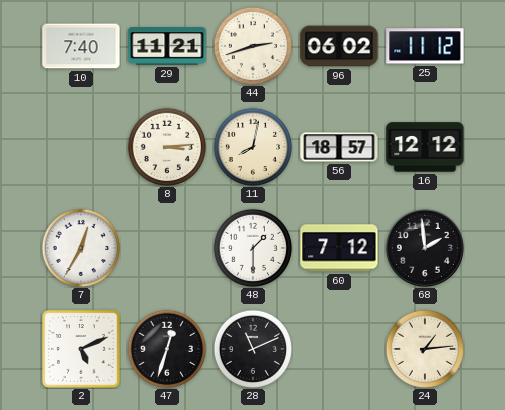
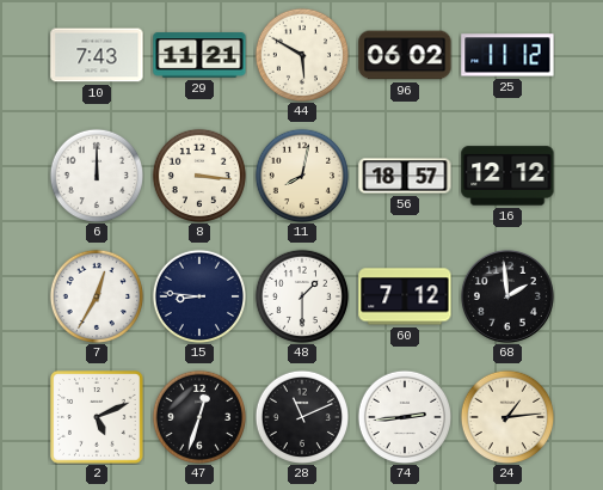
10: 7:40 -> 7:43 (97, 55)
44: 2:42 -> 5:50 (301, 54)
6: none -> 12:00 (96, 174)
8: 3:14 -> 3:16 (198, 174)
15: none -> 8:46 (198, 295)
74: none -> 2:44 (404, 416)
